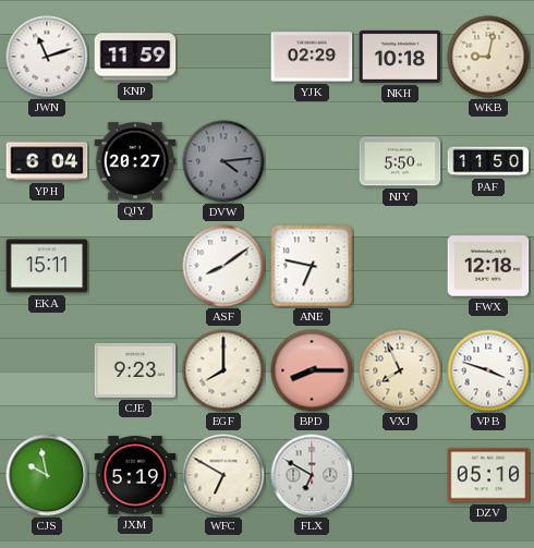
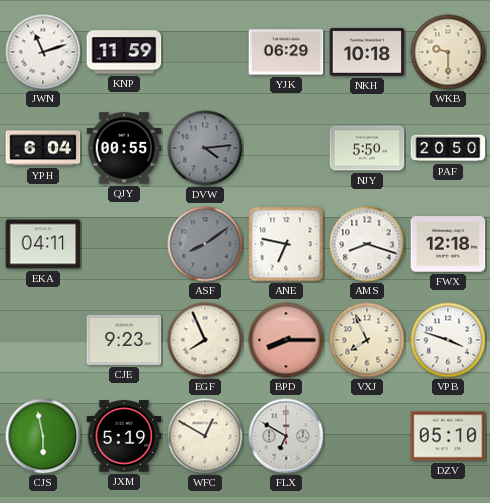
YJK: 02:29 -> 06:29 (286, 52)
WKB: 9:02 -> 9:30 (448, 52)
QJY: 20:27 -> 00:55 (124, 148)
PAF: 11:50 -> 20:50 (448, 148)
EKA: 15:11 -> 04:11 (43, 244)
ASF dial: white -> grey (205, 244)
AMS: none -> 8:18 (367, 244)
EGF: 8:00 -> 7:56 (205, 340)
CJS: 9:58 -> 5:58 (43, 436)
WFC: 6:50 -> 12:50 (205, 436)
